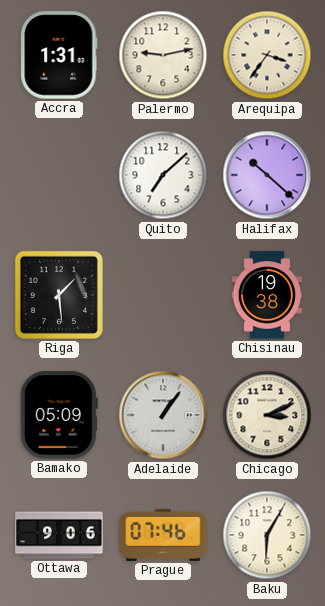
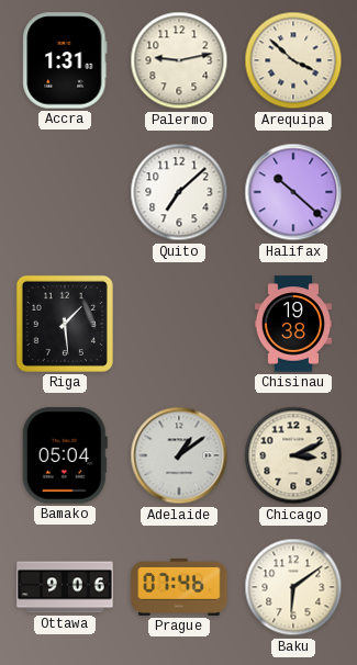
Arequipa: 3:36 -> 3:52 (293, 60)
Bamako: 05:09 -> 05:04 (65, 455)
Adelaide: 1:06 -> 1:09 (179, 455)
Baku: 6:05 -> 6:09 (293, 587)
